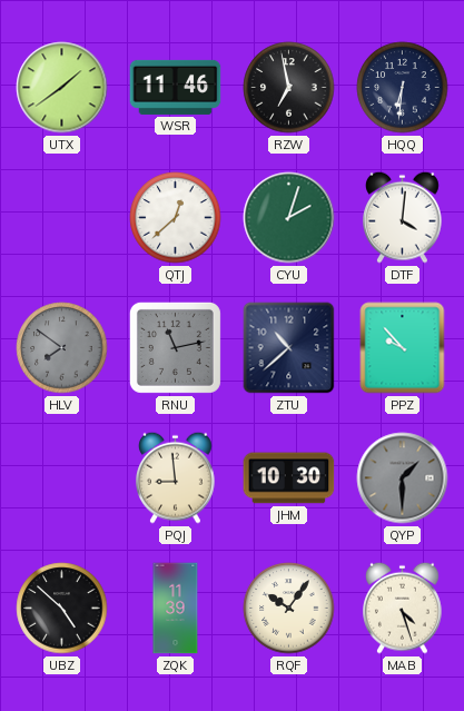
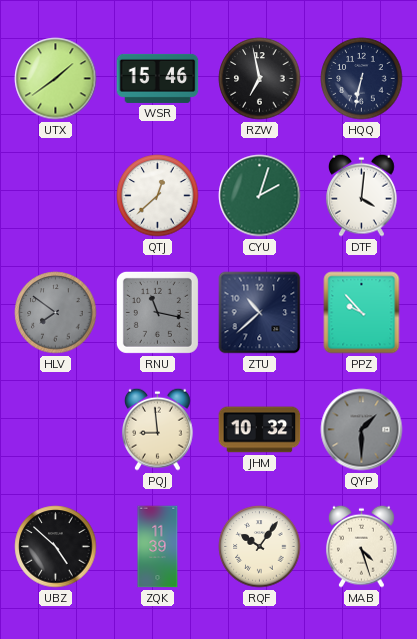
WSR: 11:46 -> 15:46 (158, 78)
HQQ: 6:31 -> 6:32 (362, 79)
RNU: 11:13 -> 11:17 (157, 312)
JHM: 10:30 -> 10:32 (260, 430)
